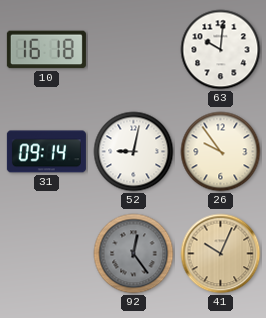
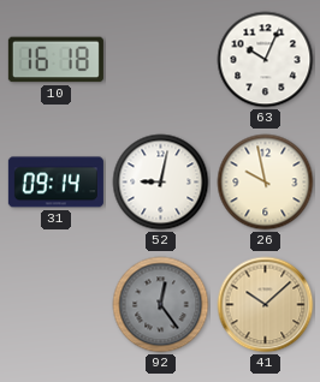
63: 10:01 -> 10:04 (266, 60)
26: 9:54 -> 9:58 (266, 183)
41: 10:04 -> 10:08 (266, 305)
